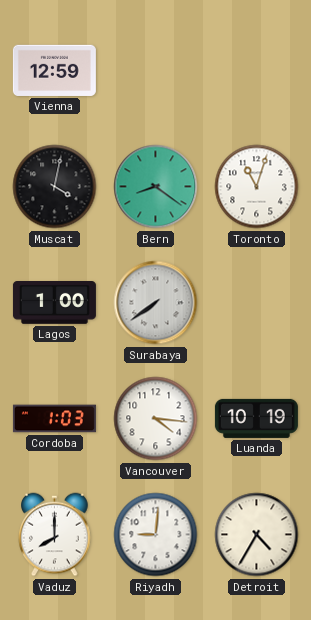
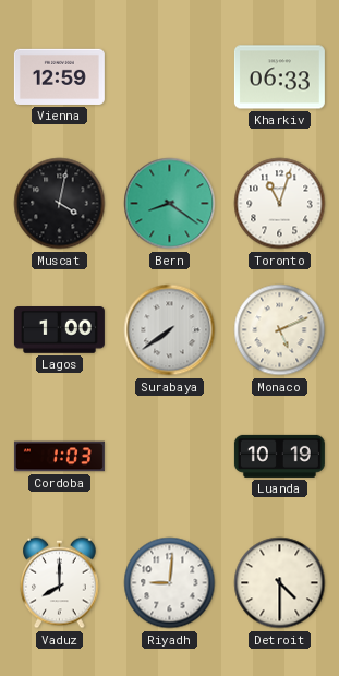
Kharkiv: none -> 06:33 (279, 77)
Monaco: none -> 5:11 (280, 330)
Vancouver: 4:16 -> none (156, 419)
Detroit: 4:35 -> 4:30 (280, 583)
